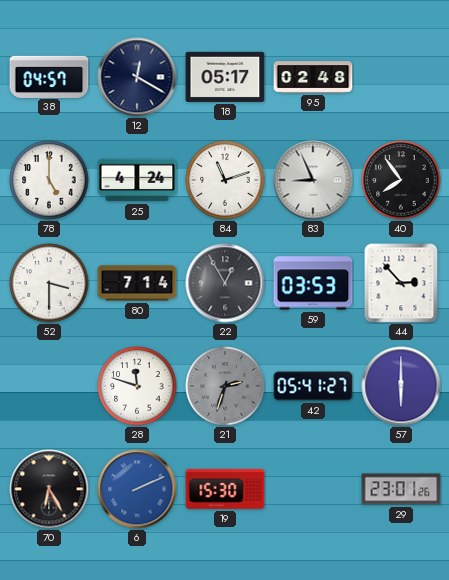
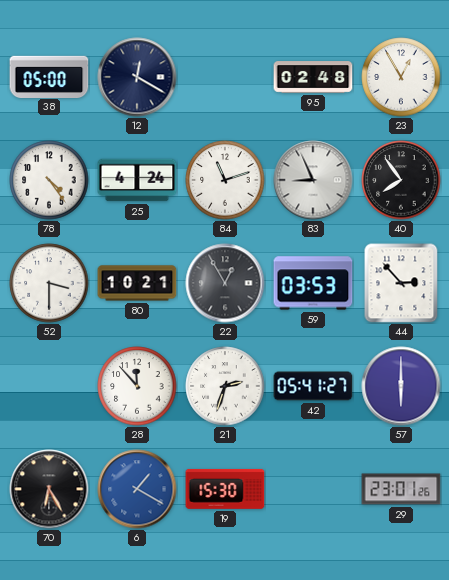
38: 04:57 -> 05:00 (49, 76)
18: 05:17 -> none (225, 77)
23: none -> 12:55 (401, 77)
78: 5:00 -> 4:24 (49, 180)
80: 7:14 -> 10:21 (137, 283)
28: 11:48 -> 11:53 (137, 386)
21 dial: grey -> white (225, 386)
6: 2:11 -> 1:20 (137, 489)
